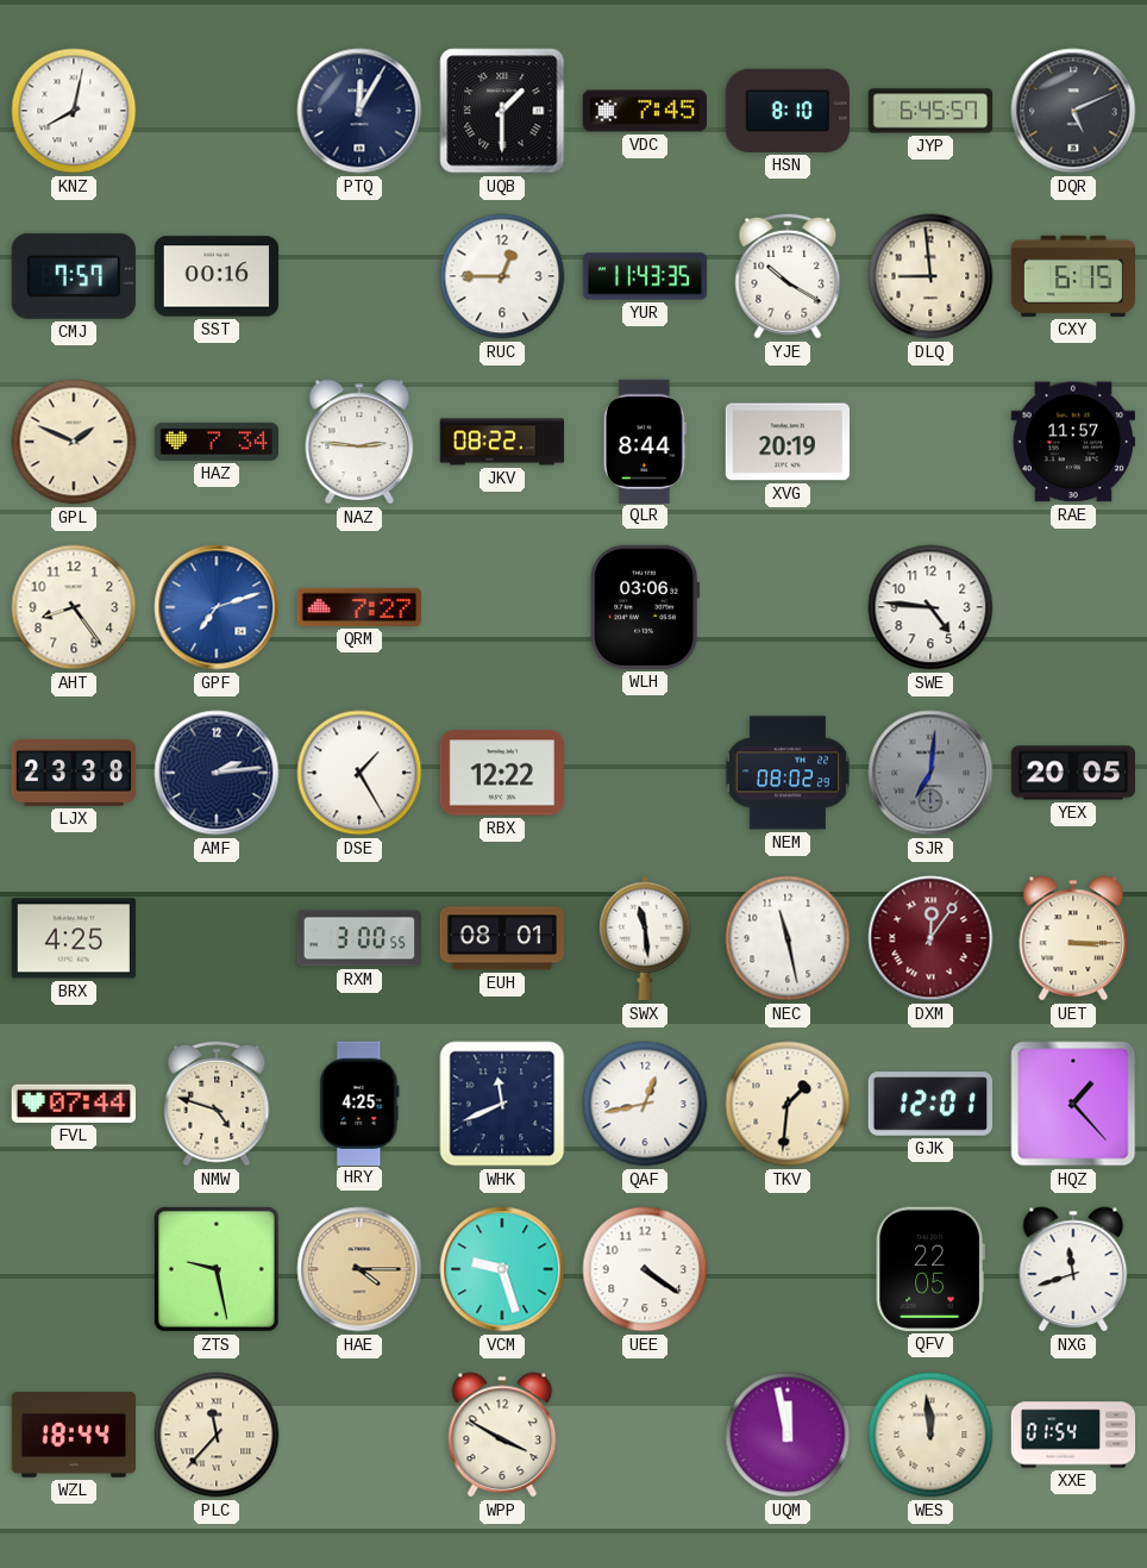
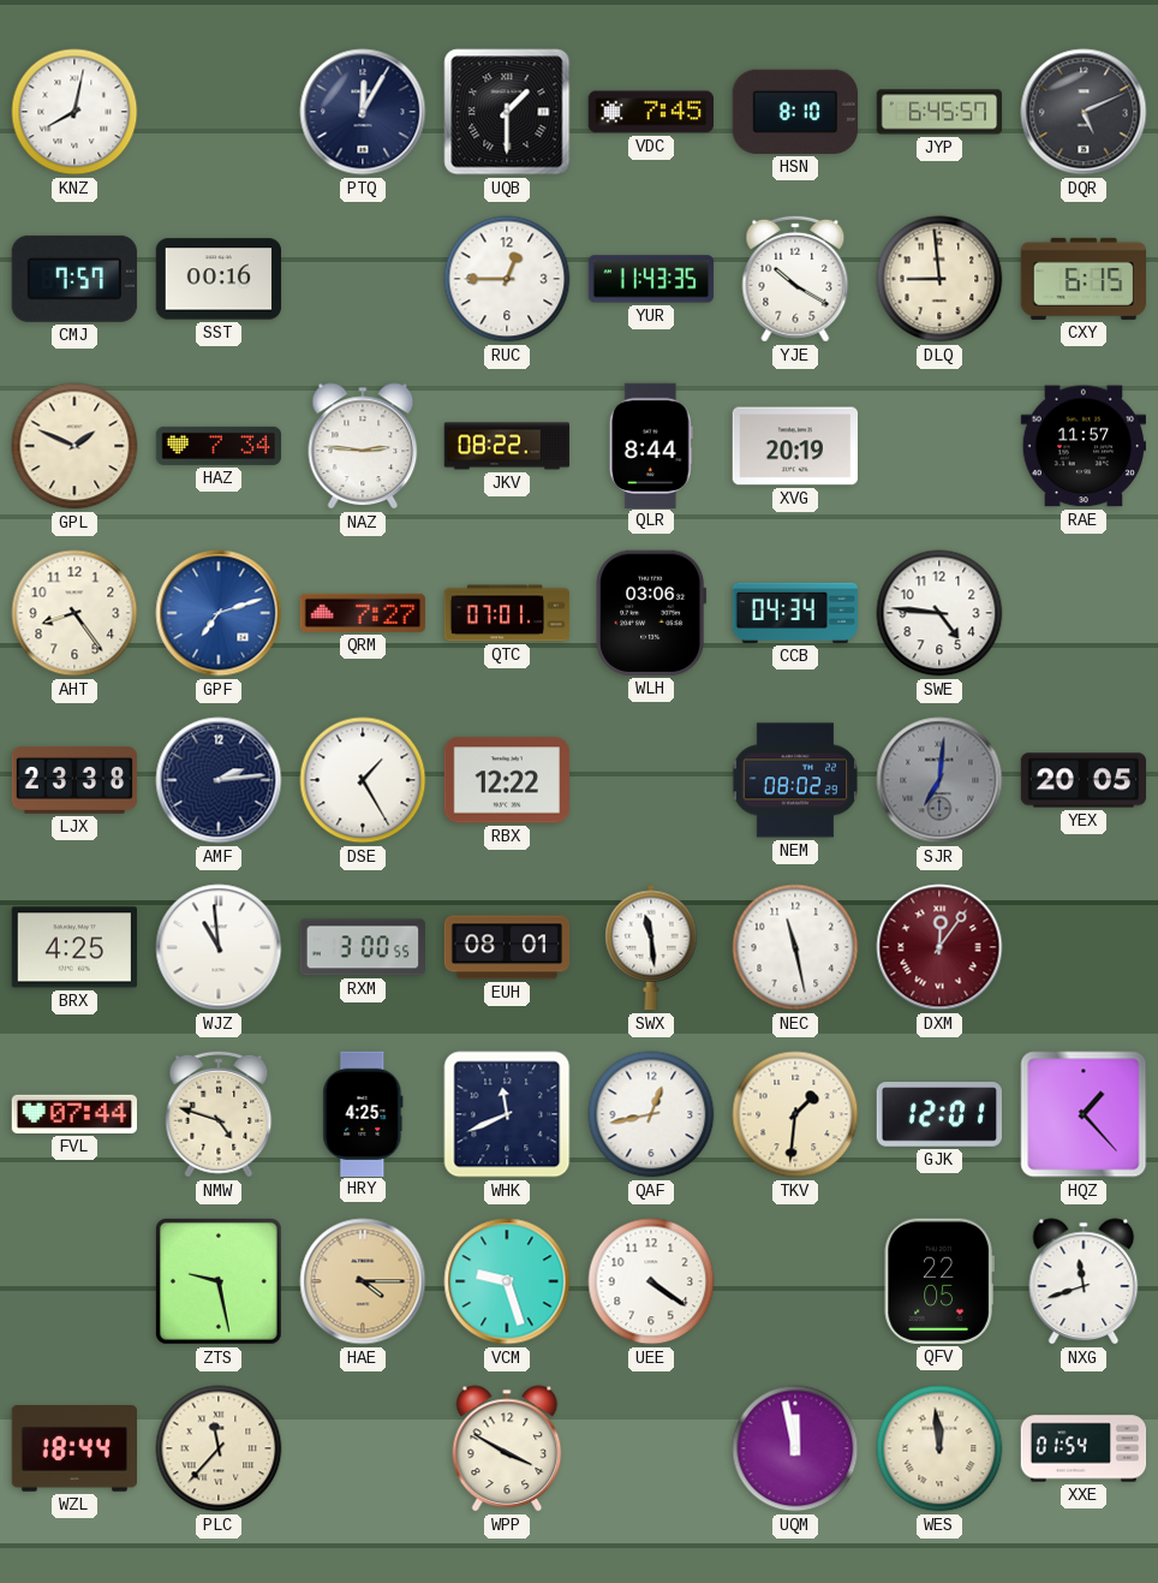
QTC: none -> 07:01 (507, 613)
CCB: none -> 04:34 (794, 613)
WJZ: none -> 10:59 (219, 947)
UET: 3:15 -> none (1073, 938)
